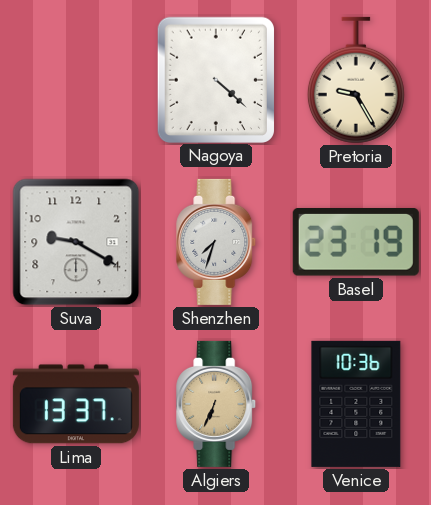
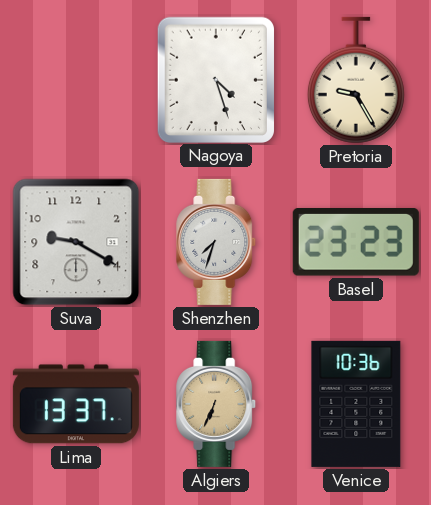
Nagoya: 4:22 -> 4:27 (215, 79)
Basel: 23:19 -> 23:23 (356, 243)
